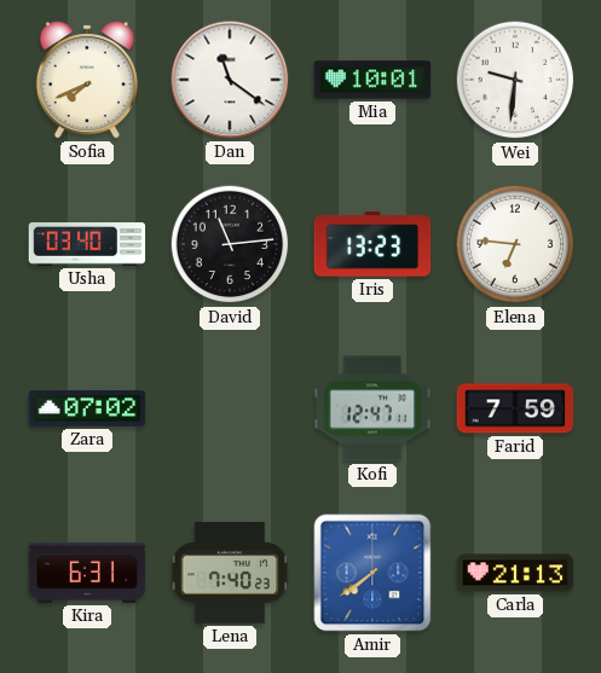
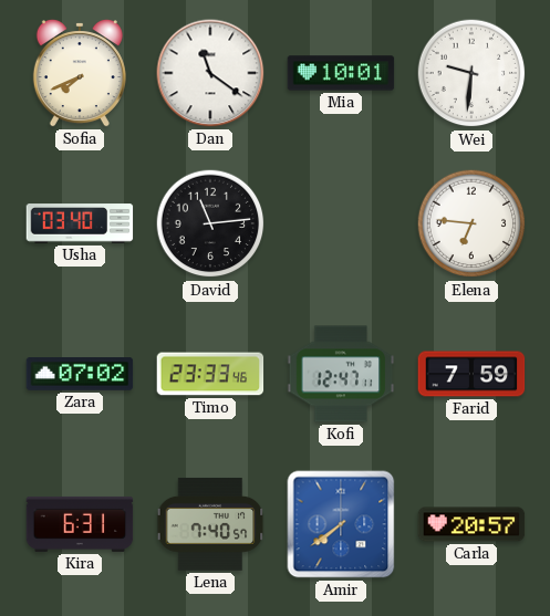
Iris: 13:23 -> none (372, 244)
Timo: none -> 23:33 (210, 374)
Lena: 7:40:23 -> 7:40:57 (210, 524)
Carla: 21:13 -> 20:57 (471, 524)
